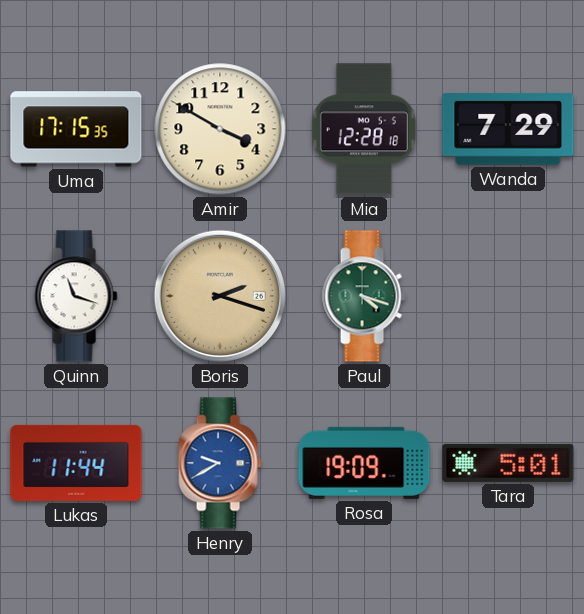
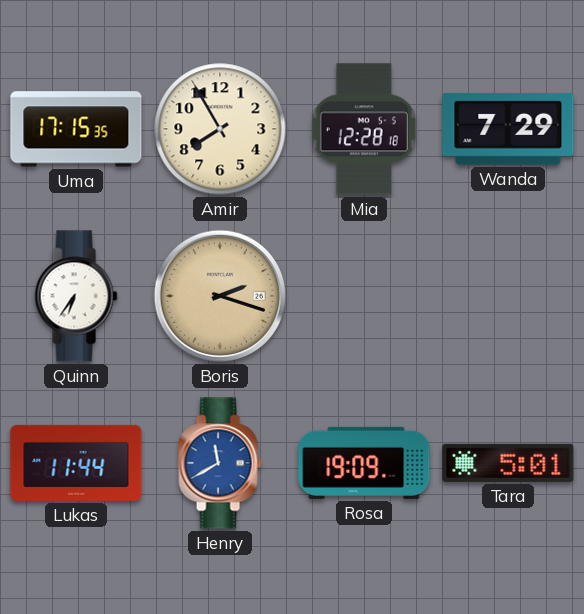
Amir: 3:50 -> 7:55 (220, 129)
Quinn: 11:18 -> 6:36 (76, 296)
Paul: 4:18 -> none (364, 296)
Henry: 9:40 -> 11:40 (220, 463)
